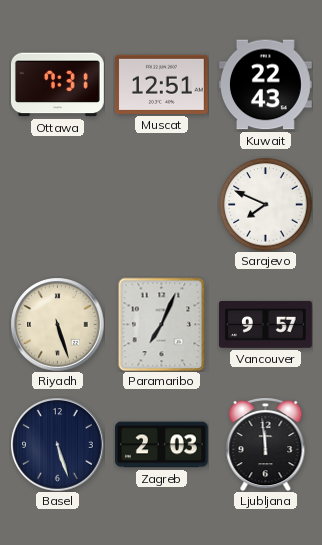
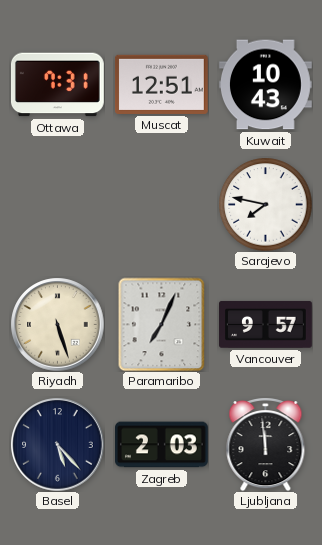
Kuwait: 22:43 -> 10:43 (266, 85)
Sarajevo: 7:49 -> 7:47 (265, 204)
Basel: 5:27 -> 5:23 (57, 444)
